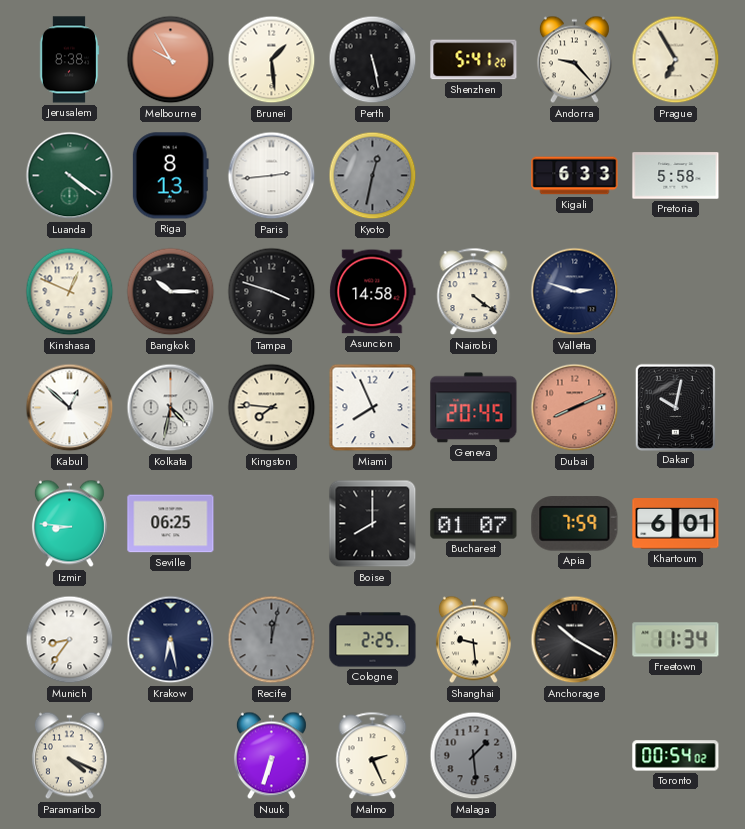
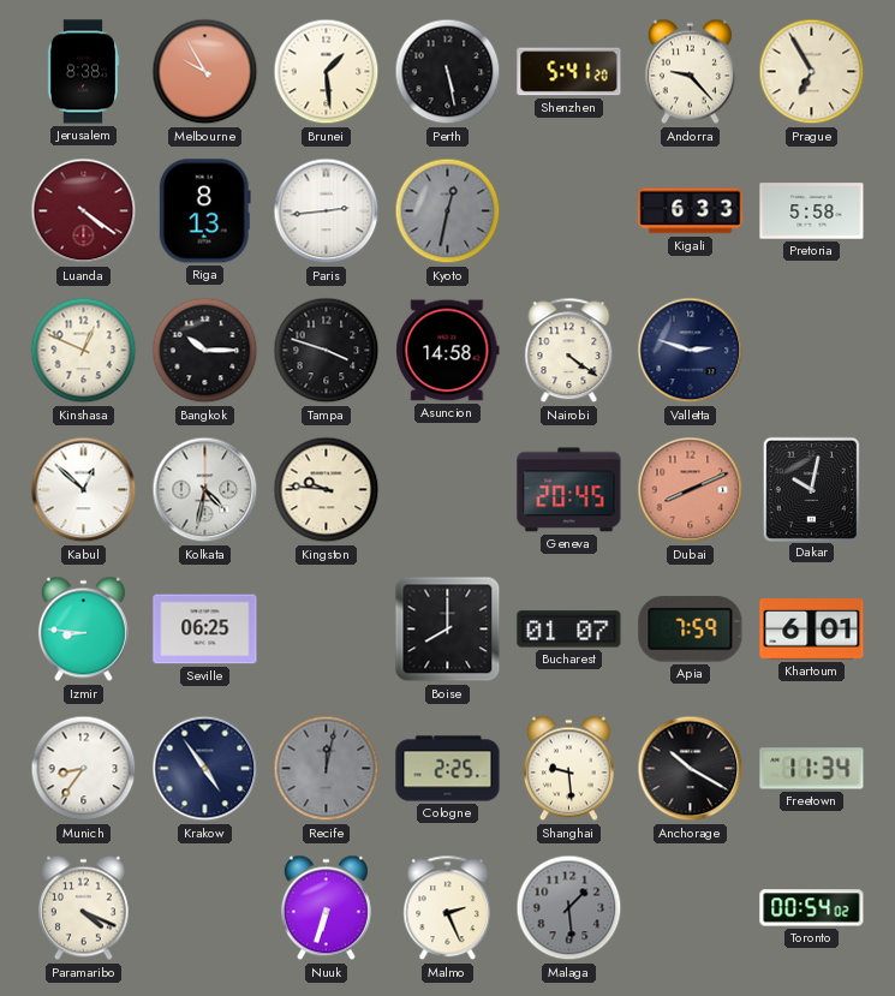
Luanda dial: green -> burgundy (84, 211)
Kingston: 7:46 -> 9:46 (327, 490)
Miami: 7:56 -> none (373, 408)
Krakow: 6:28 -> 4:54 (205, 769)
